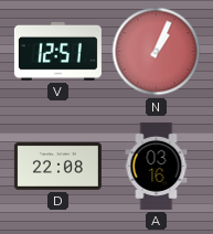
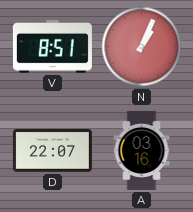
V: 12:51 -> 8:51 (52, 47)
D: 22:08 -> 22:07 (52, 151)
